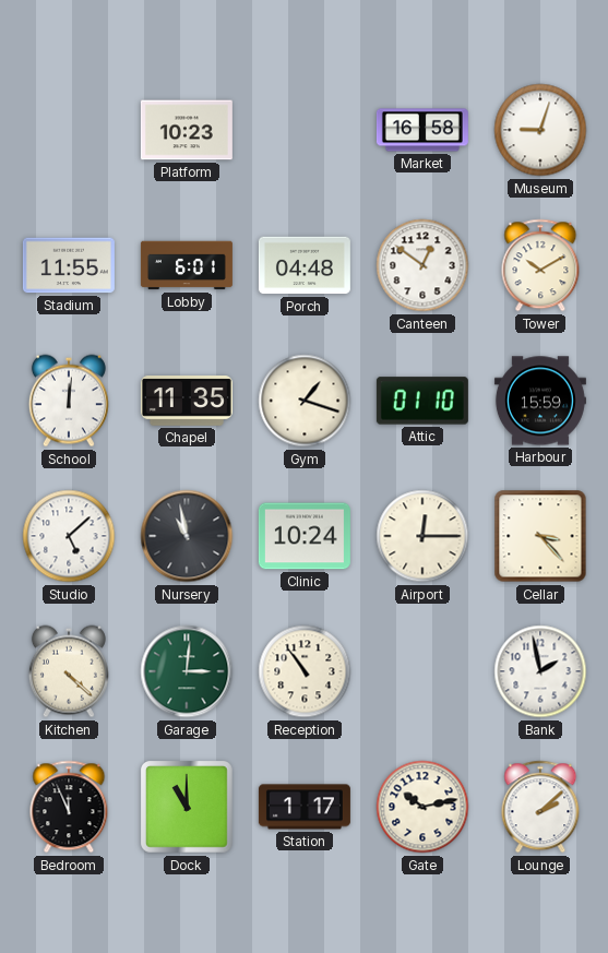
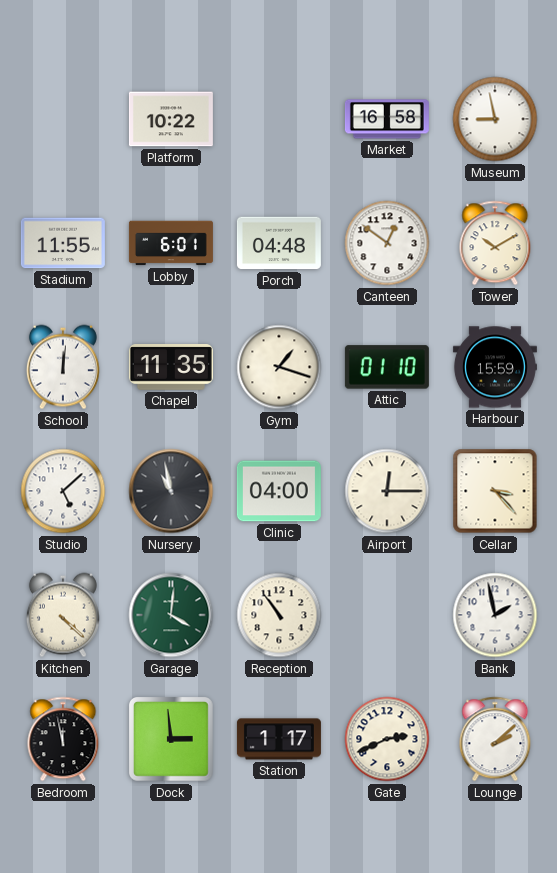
Platform: 10:23 -> 10:22 (171, 119)
Museum: 9:03 -> 8:58 (495, 119)
Clinic: 10:24 -> 04:00 (279, 491)
Garage: 3:01 -> 4:01 (171, 615)
Bedroom: 11:56 -> 11:58 (63, 739)
Dock: 11:00 -> 2:59 (172, 740)
Gate: 10:13 -> 2:41 (387, 739)
